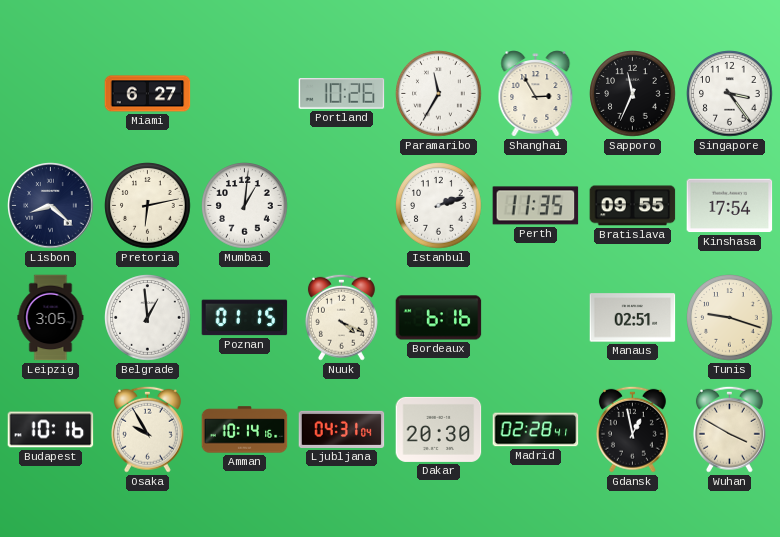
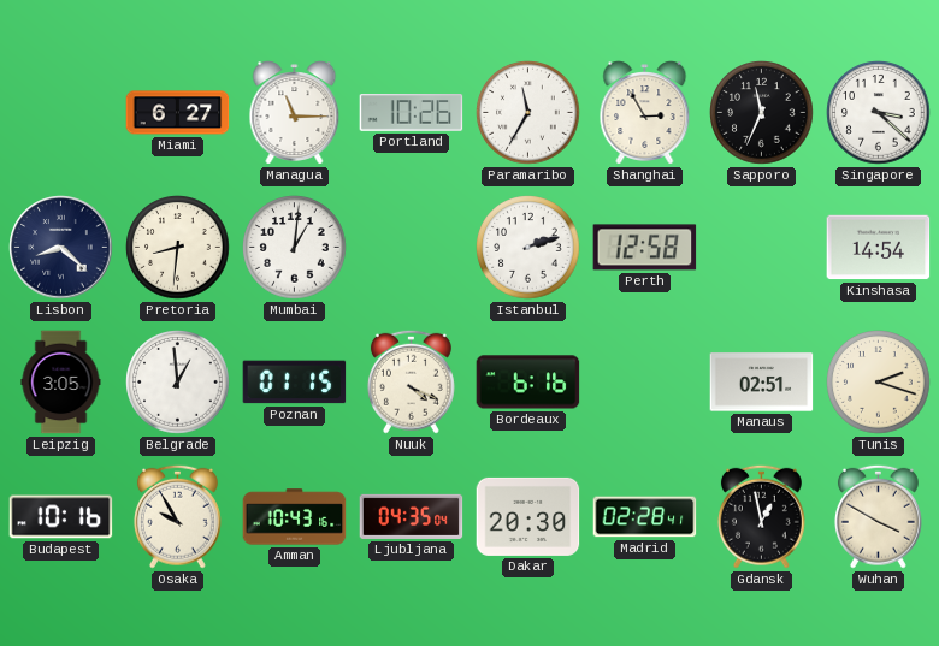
Managua: none -> 11:15 (295, 113)
Singapore: 3:24 -> 3:22 (879, 113)
Pretoria: 6:13 -> 8:31 (178, 248)
Perth: 11:35 -> 12:58 (645, 248)
Bratislava: 09:55 -> none (633, 206)
Kinshasa: 17:54 -> 14:54 (879, 248)
Tunis: 9:18 -> 2:18 (879, 383)
Amman: 10:14 -> 10:43 (295, 517)
Ljubljana: 04:31 -> 04:35 (412, 516)
